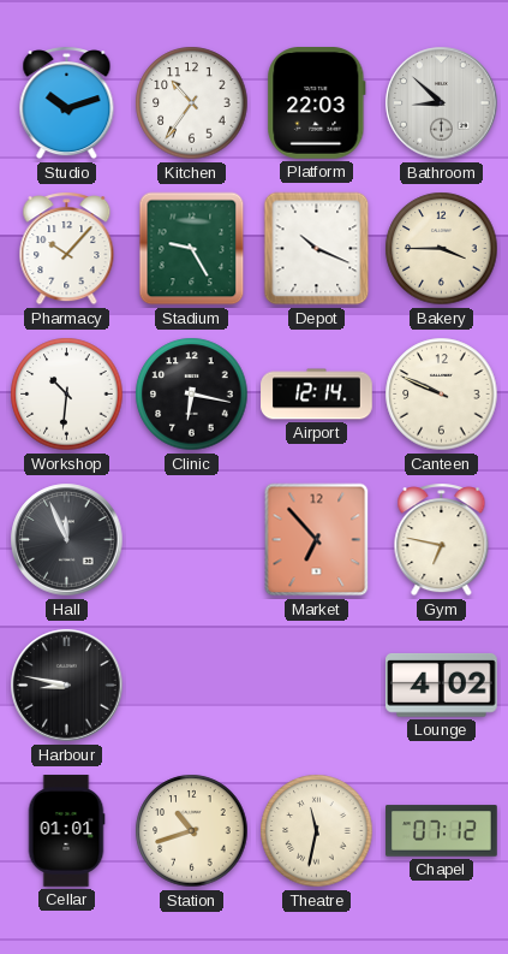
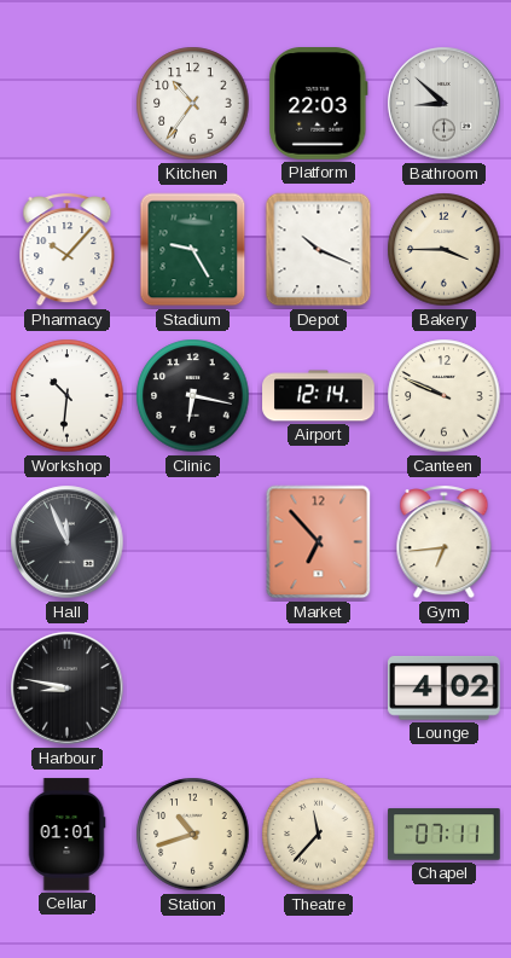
Studio: 10:12 -> none (67, 103)
Gym: 6:47 -> 6:44 (445, 542)
Theatre: 11:32 -> 11:37 (319, 835)
Chapel: 07:12 -> 07:11 (445, 835)
